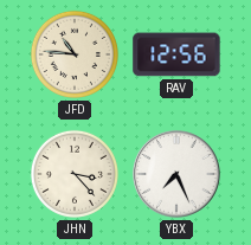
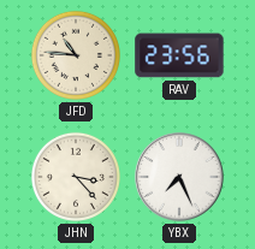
RAV: 12:56 -> 23:56 (179, 55)
